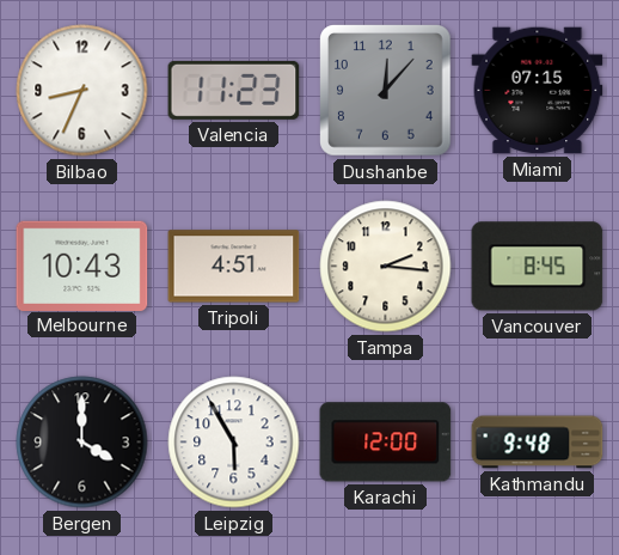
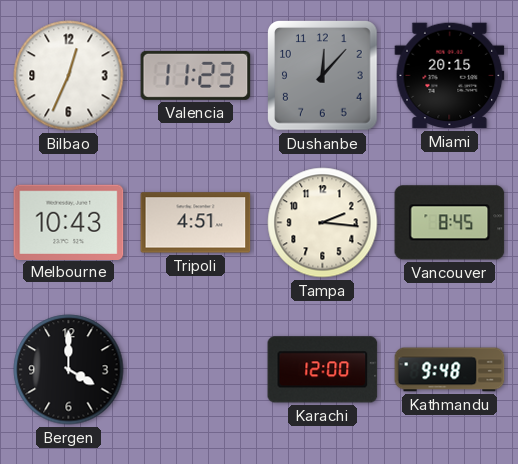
Bilbao: 8:34 -> 12:34 (69, 76)
Miami: 07:15 -> 20:15 (450, 76)
Leipzig: 5:55 -> none (234, 443)
